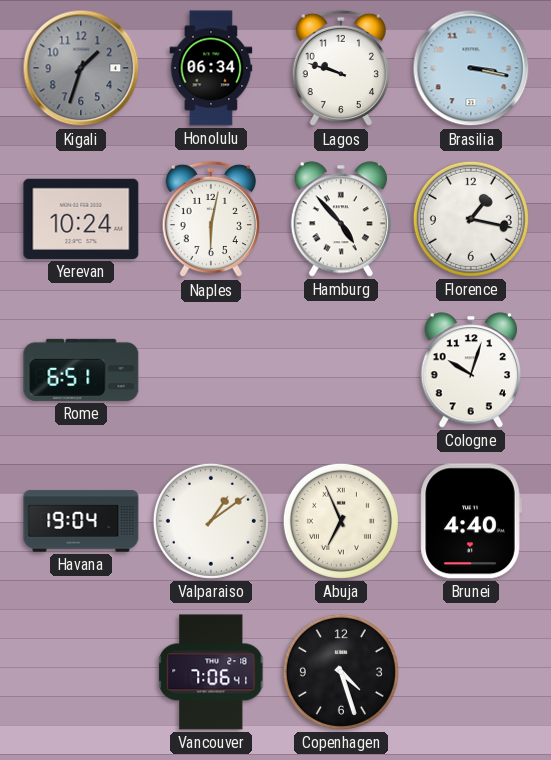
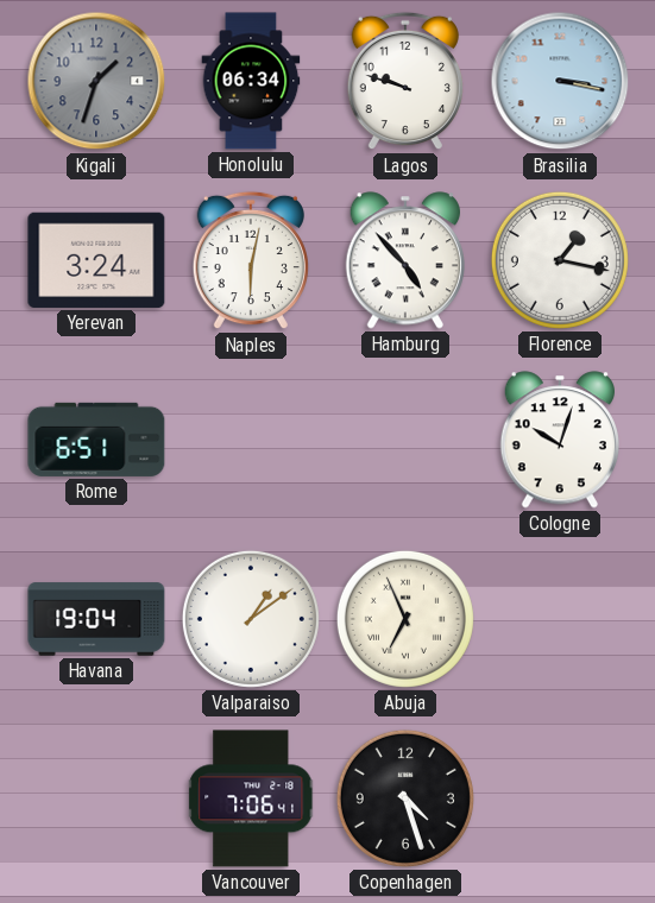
Yerevan: 10:24 -> 3:24 (96, 260)
Brunei: 4:40 -> none (471, 521)
